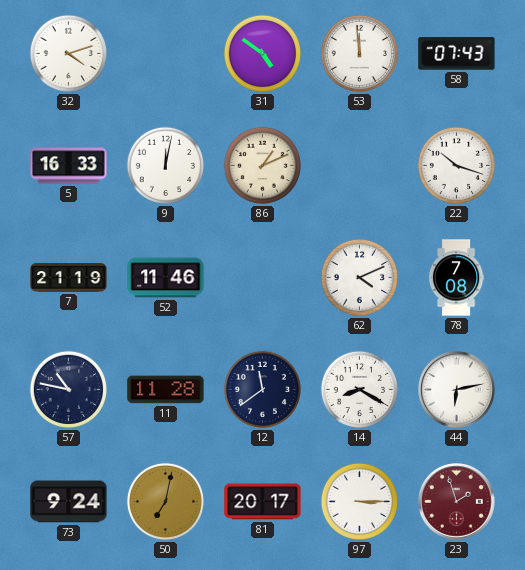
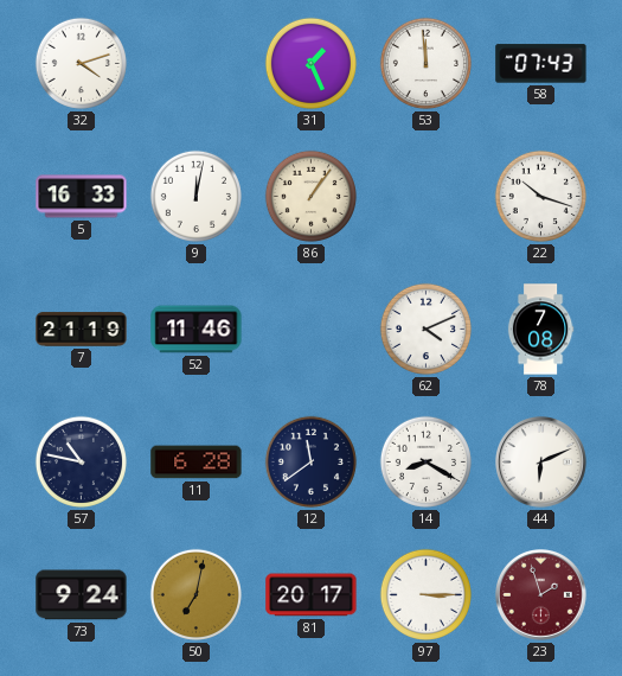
31: 4:51 -> 1:26 (310, 63)
86: 1:11 -> 1:06 (310, 196)
11: 11:28 -> 6:28 (197, 463)
44: 6:13 -> 6:11 (541, 463)
